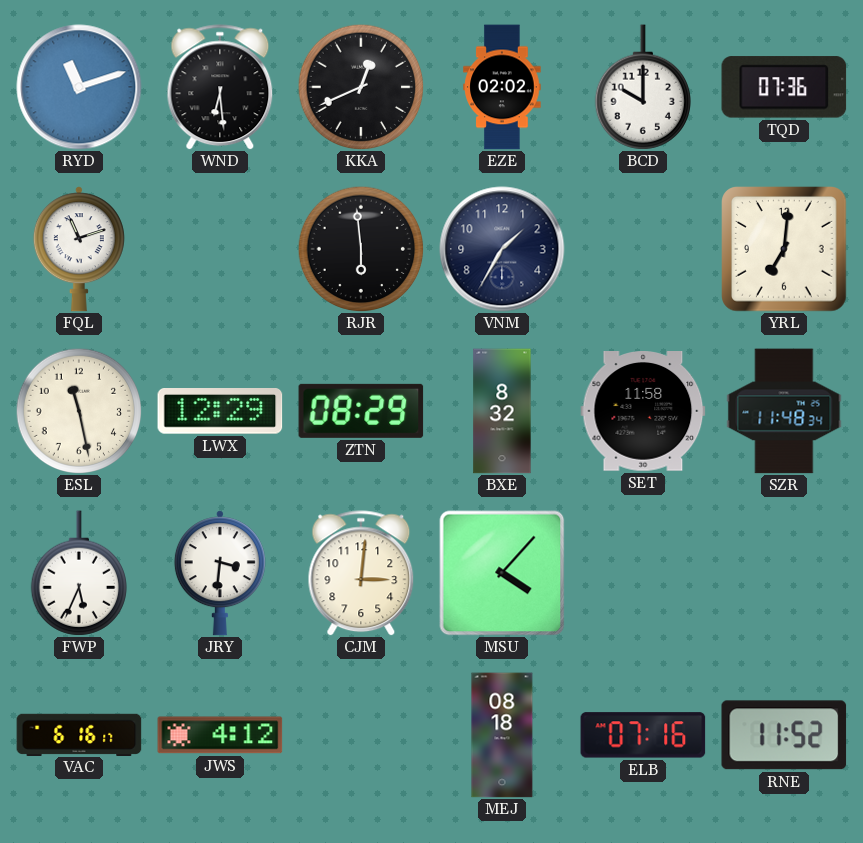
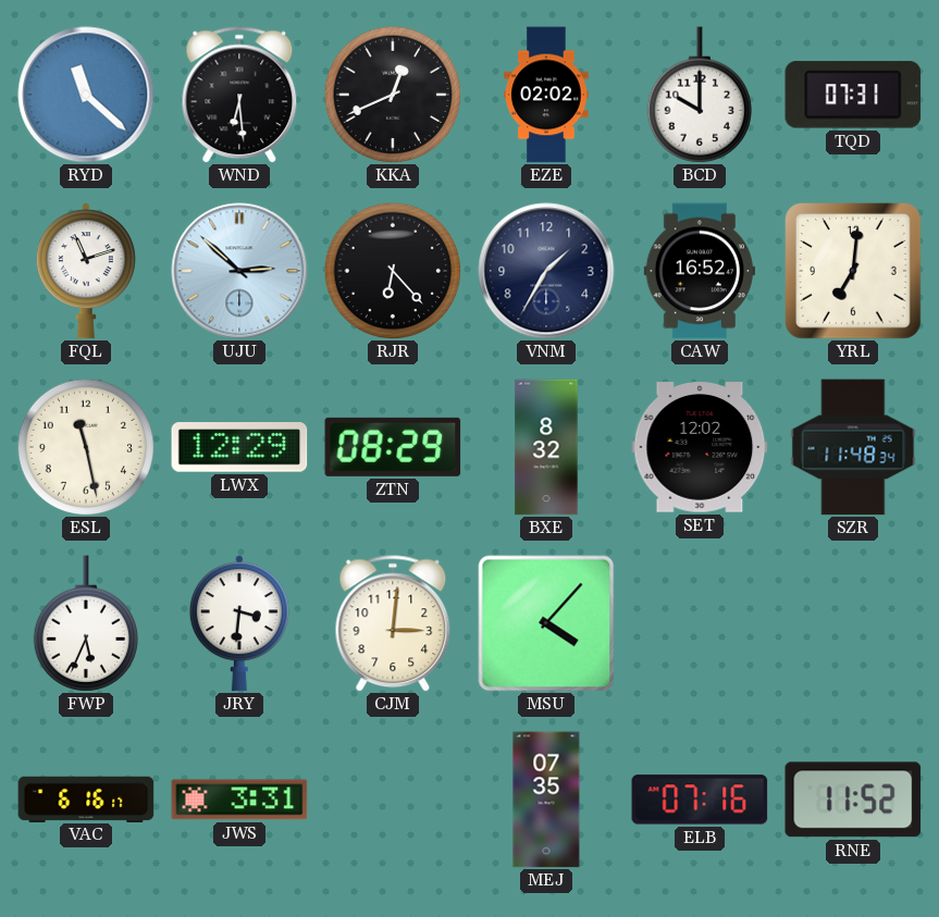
RYD: 11:12 -> 11:22 (86, 95)
TQD: 07:36 -> 07:31 (853, 95)
UJU: none -> 2:52 (239, 271)
RJR: 5:59 -> 6:23 (393, 271)
CAW: none -> 16:52 (700, 271)
SET: 11:58 -> 12:02 (700, 447)
JWS: 4:12 -> 3:31 (239, 800)
MEJ: 08:18 -> 07:35 (546, 800)
